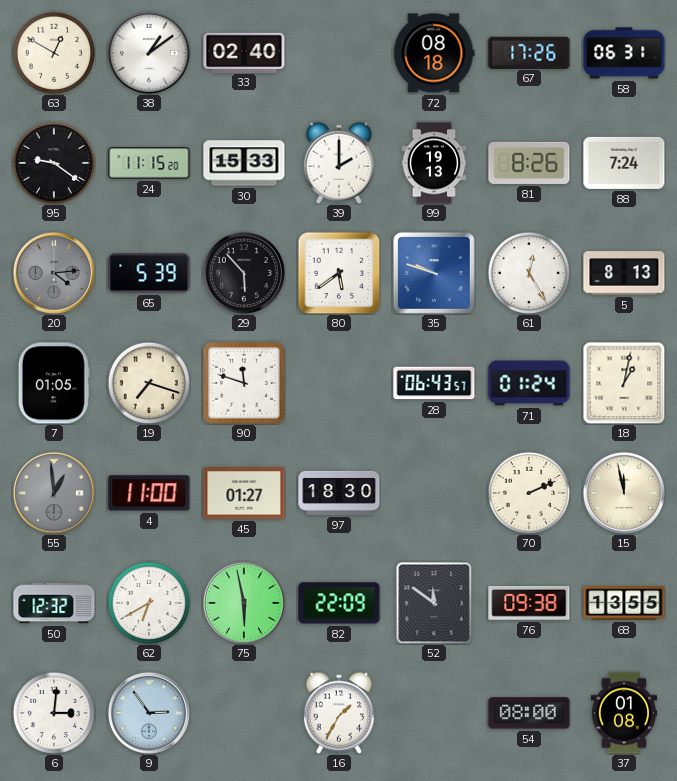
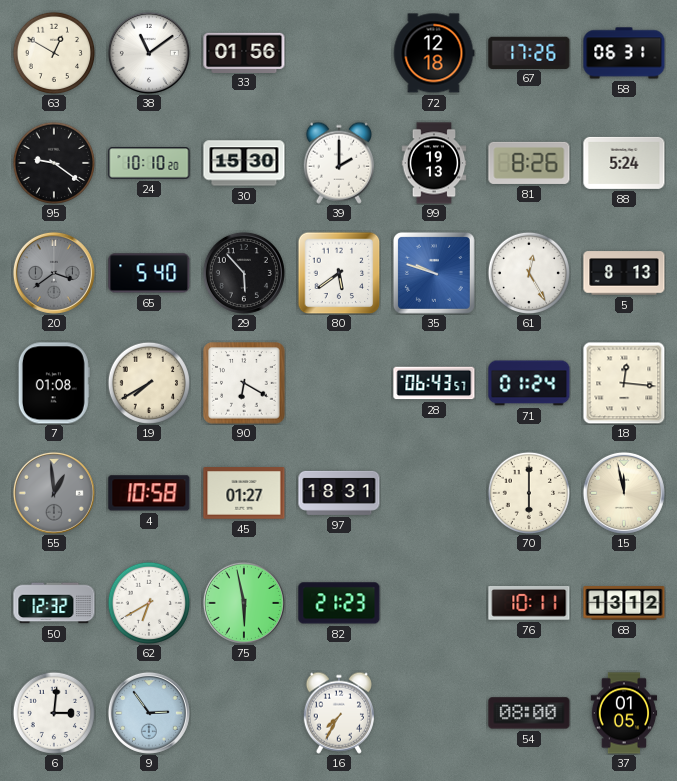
38: 1:09 -> 11:09 (149, 53)
33: 02:40 -> 01:56 (244, 52)
72: 08:18 -> 12:18 (434, 53)
24: 11:15 -> 10:10 (149, 163)
30: 15:33 -> 15:30 (244, 163)
88: 7:24 -> 5:24 (624, 163)
20: 4:14 -> 3:39 (54, 273)
65: 5:39 -> 5:40 (149, 273)
7: 01:05 -> 01:08 (54, 383)
19: 7:18 -> 7:40 (148, 382)
90: 11:48 -> 6:20 (244, 383)
18: 1:02 -> 12:16 (624, 383)
4: 11:00 -> 10:58 (149, 493)
97: 18:30 -> 18:31 (339, 493)
70: 2:11 -> 6:00 (528, 492)
82: 22:09 -> 21:23 (339, 603)
52: 11:51 -> none (434, 603)
76: 09:38 -> 10:11 (529, 604)
68: 13:55 -> 13:12 (624, 603)
16: 1:35 -> 7:35 (339, 713)
37: 01:08 -> 01:05 (624, 713)
